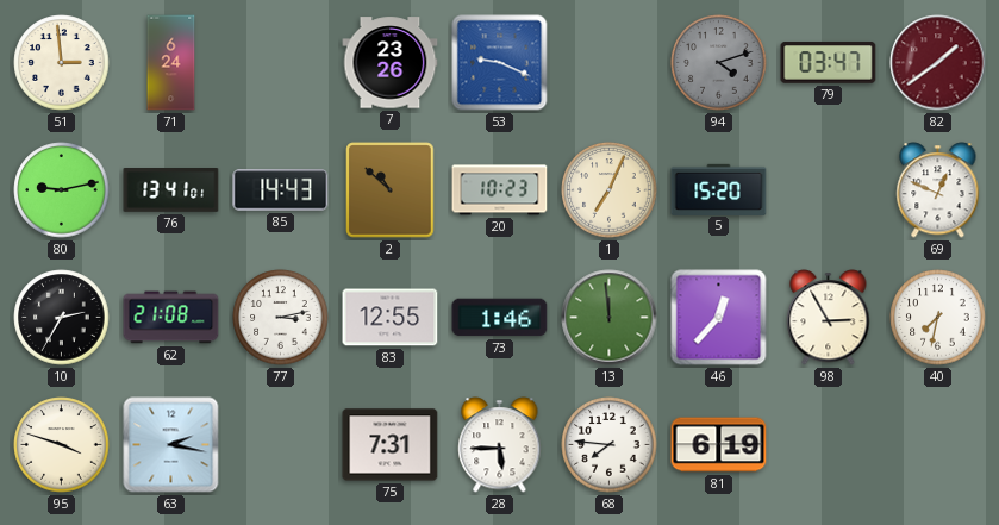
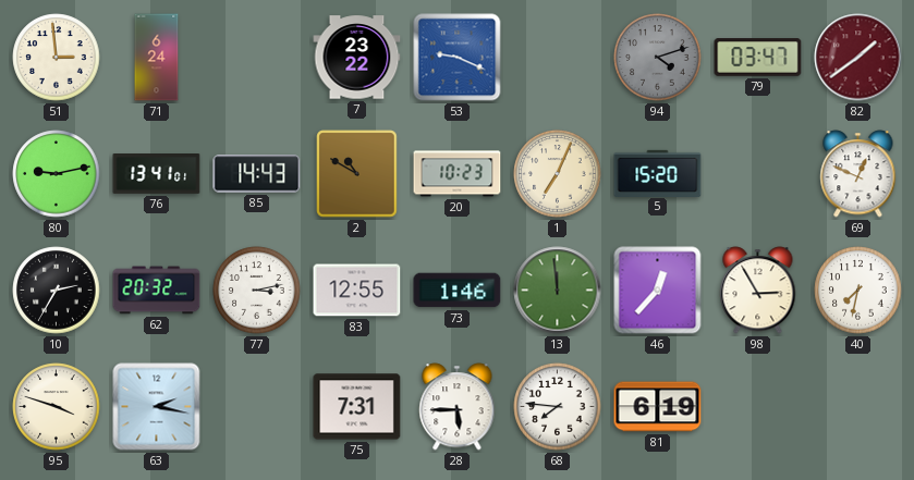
7: 23:26 -> 23:22 (357, 58)
2: 10:52 -> 10:50 (357, 174)
62: 21:08 -> 20:32 (157, 291)
